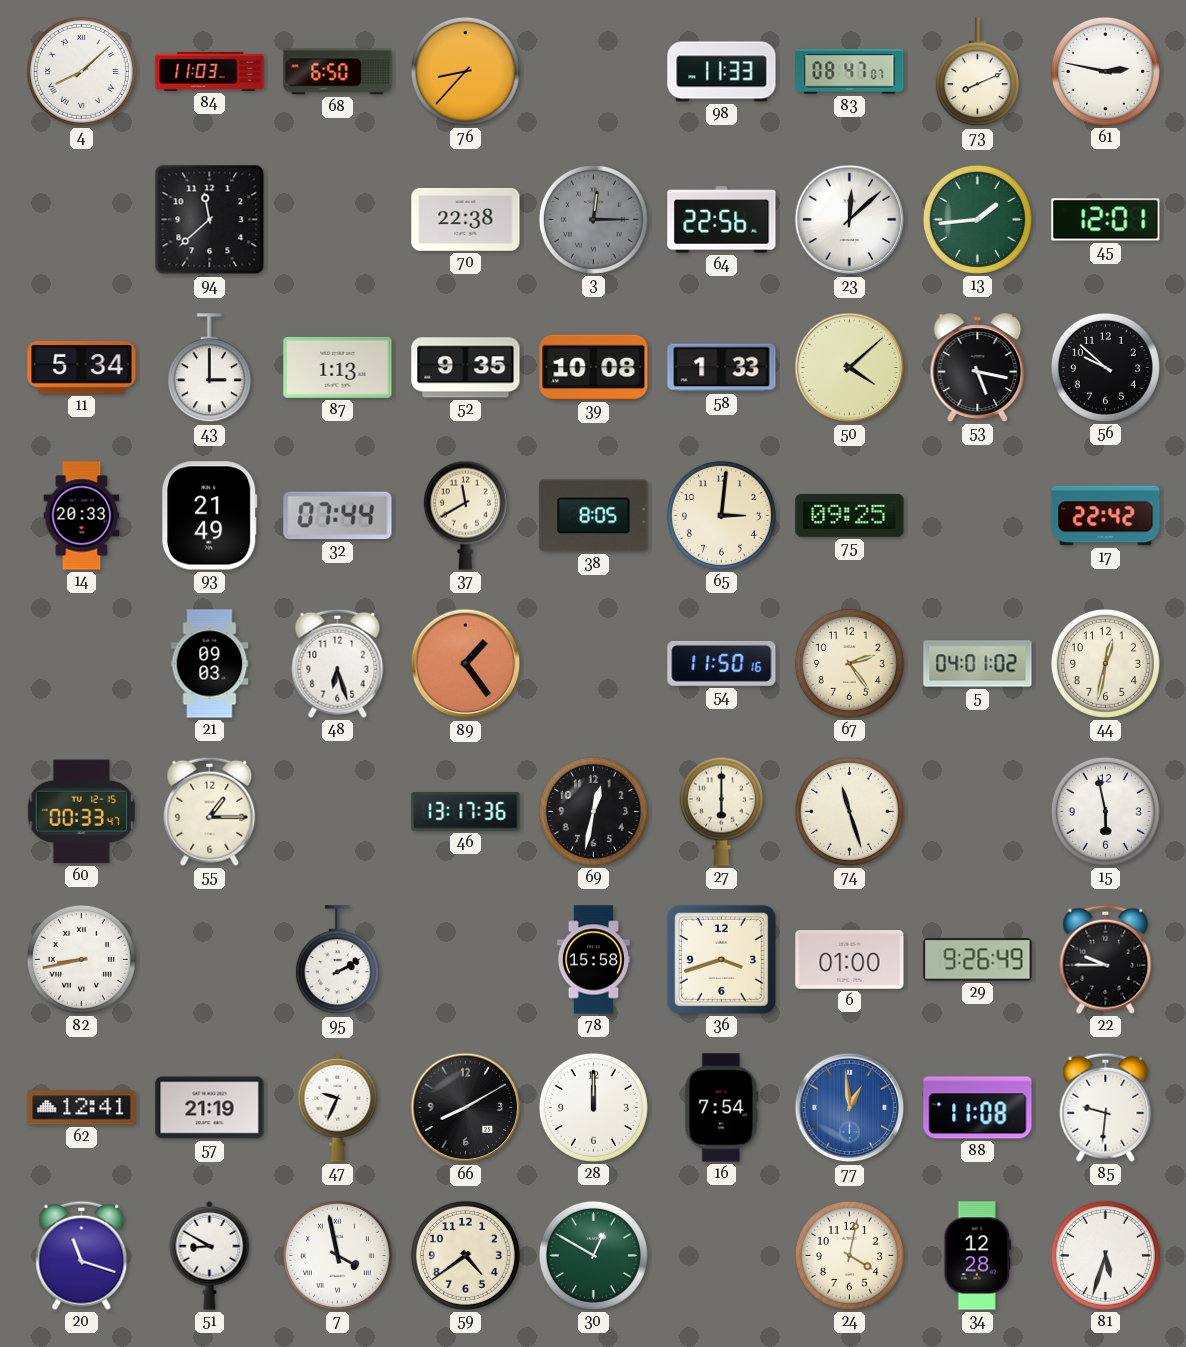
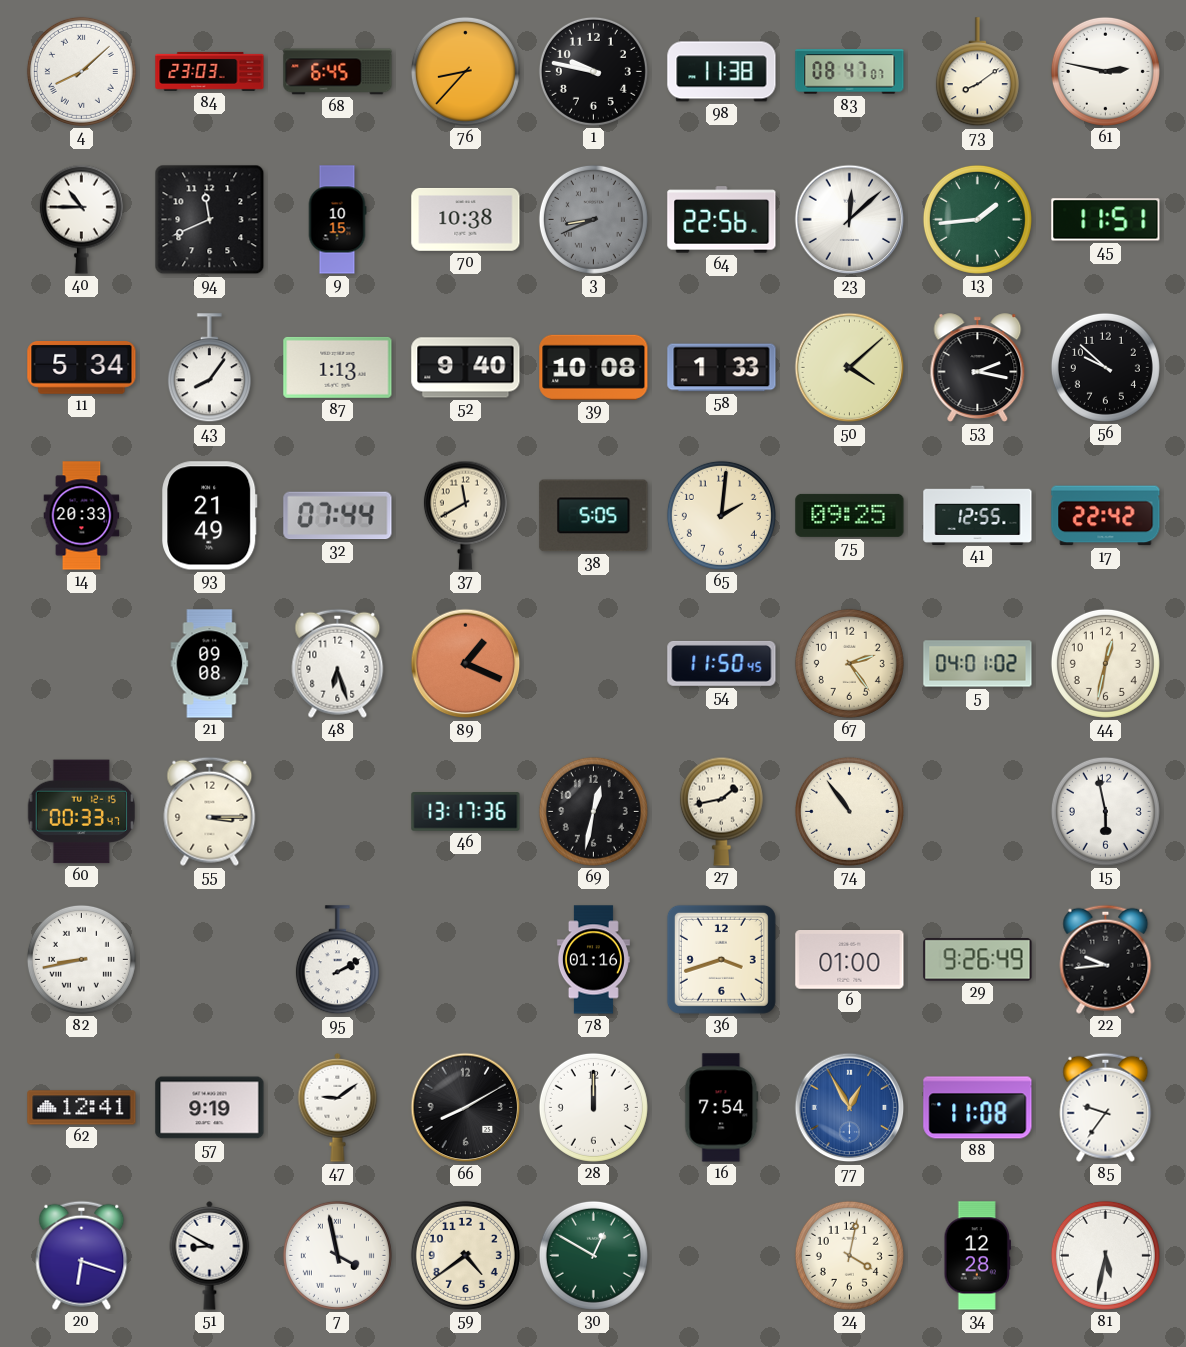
84: 11:03 -> 23:03 (210, 71)
68: 6:50 -> 6:45 (338, 72)
1: none -> 9:47 (593, 71)
98: 11:33 -> 11:38 (722, 72)
73: 8:11 -> 8:09 (977, 72)
40: none -> 10:45 (81, 219)
94: 11:38 -> 11:41 (210, 220)
9: none -> 10:15 (337, 220)
70: 22:38 -> 10:38 (466, 219)
3: 12:15 -> 8:41 (593, 219)
45: 12:01 -> 11:51 (1106, 220)
43: 3:00 -> 8:06 (209, 368)
52: 9:35 -> 9:40 (466, 368)
53: 5:17 -> 2:17 (978, 368)
38: 8:05 -> 5:05 (594, 516)
65: 3:01 -> 2:01 (721, 515)
41: none -> 12:55 (978, 515)
21: 09:03 -> 09:08 (210, 664)
89: 1:24 -> 1:19 (466, 664)
54: 11:50:16 -> 11:50:45 (722, 663)
55: 1:15 -> 3:15 (210, 811)
27: 6:00 -> 1:43 (721, 811)
74: 11:27 -> 10:54 (849, 811)
78: 15:58 -> 01:16 (593, 960)
22: 9:45 -> 9:44 (1106, 959)
57: 21:19 -> 9:19 (210, 1108)
47: 9:34 -> 9:09 (338, 1108)
77: 12:59 -> 12:55 (850, 1108)
85: 9:31 -> 9:36 (1106, 1107)
20: 11:18 -> 6:18 (82, 1255)
81: 5:33 -> 5:32 (1105, 1255)
